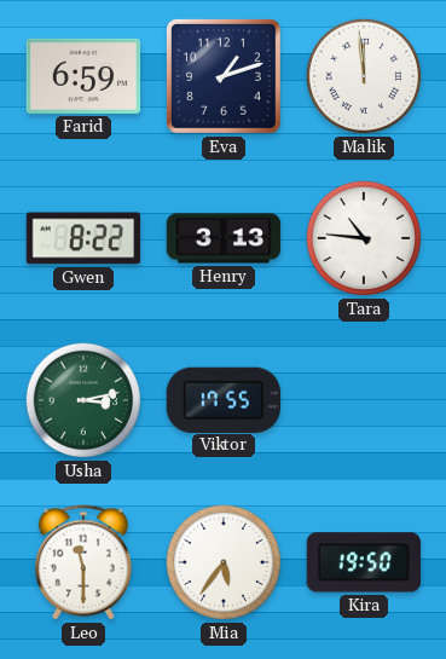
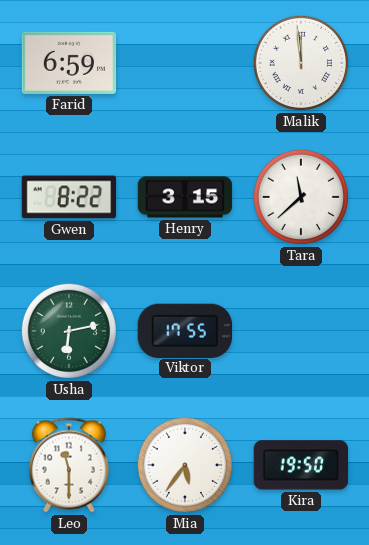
Eva: 1:12 -> none (224, 76)
Henry: 3:13 -> 3:15 (185, 197)
Tara: 10:46 -> 11:38 (301, 197)
Usha: 3:13 -> 6:13 (69, 331)
